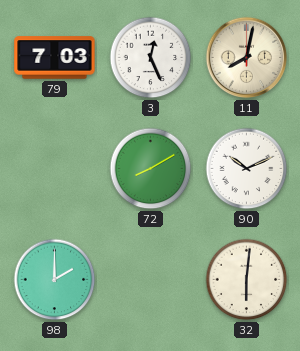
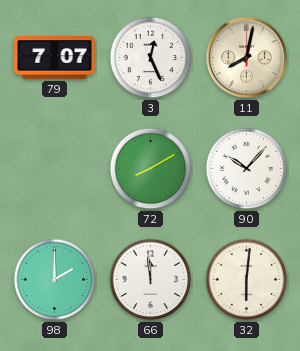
79: 7:03 -> 7:07 (55, 58)
90: 10:11 -> 10:07 (247, 169)
66: none -> 11:59 (151, 280)
